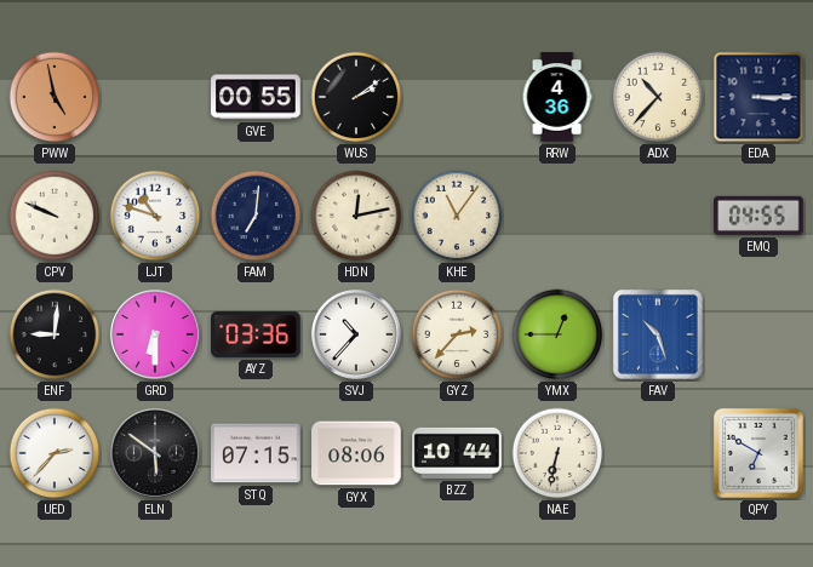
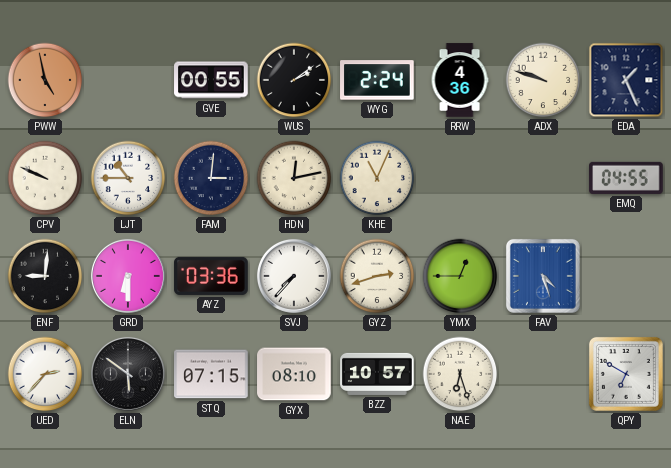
WYG: none -> 2:24 (377, 80)
ADX: 10:37 -> 9:48 (543, 80)
EDA: 3:15 -> 1:26 (626, 80)
LJT: 10:48 -> 10:45 (128, 178)
FAM: 7:01 -> 3:01 (211, 178)
KHE: 11:06 -> 11:04 (377, 178)
SVJ: 10:37 -> 7:37 (294, 276)
GYZ: 2:37 -> 2:42 (377, 276)
FAV: 10:27 -> 4:27 (543, 276)
GYX: 08:06 -> 08:10 (294, 374)
BZZ: 10:44 -> 10:57 (377, 374)
NAE: 6:32 -> 6:27 (460, 374)
